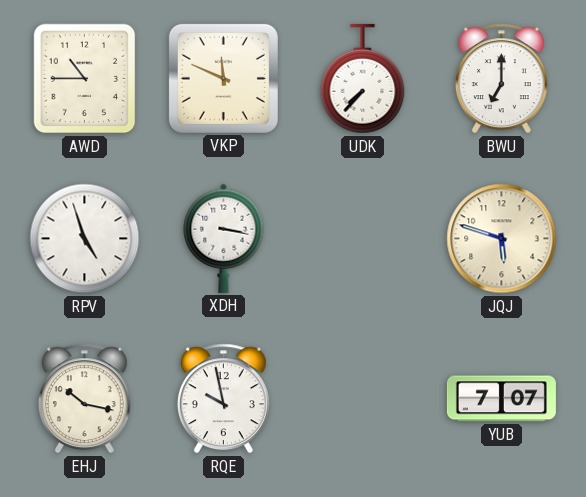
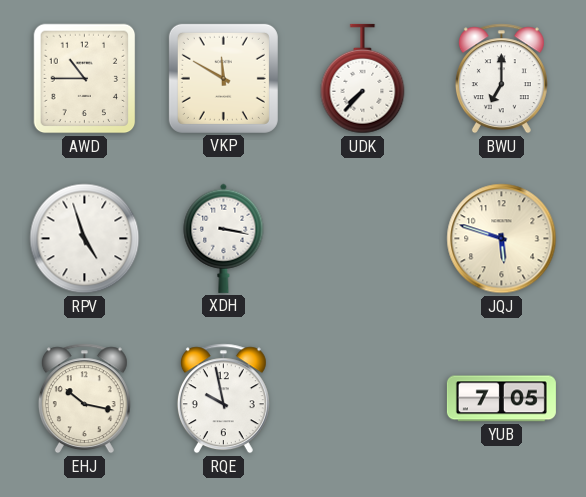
VKP: 11:49 -> 11:50 (223, 78)
YUB: 7:07 -> 7:05 (501, 399)
